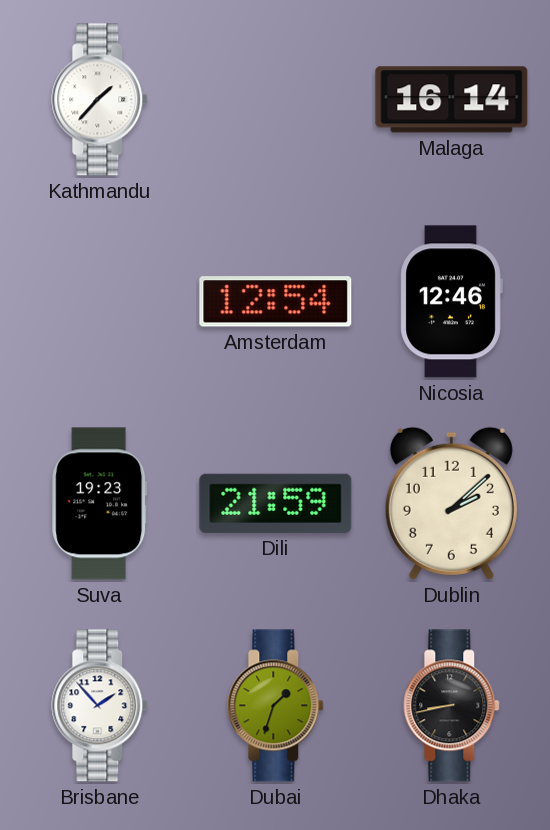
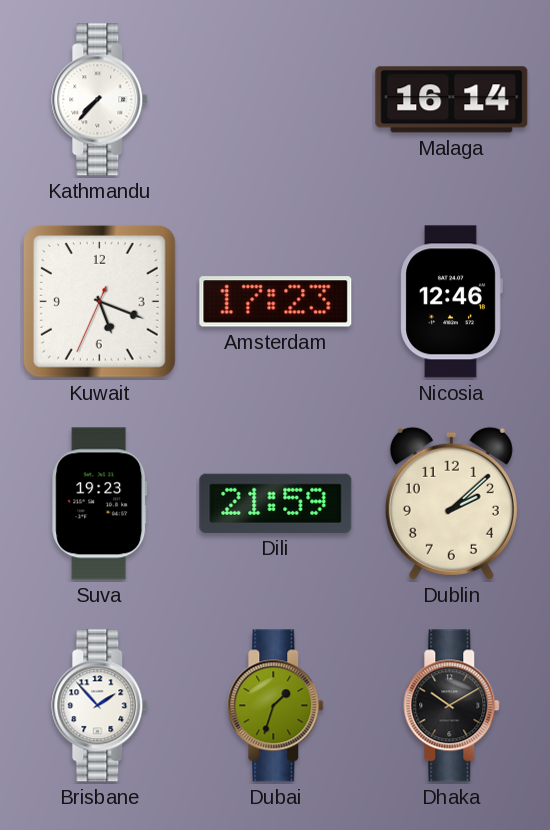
Kathmandu: 1:37 -> 7:37 (100, 100)
Kuwait: none -> 5:18 (100, 301)
Amsterdam: 12:54 -> 17:23 (276, 302)
Dhaka: 8:43 -> 10:10 (452, 706)
